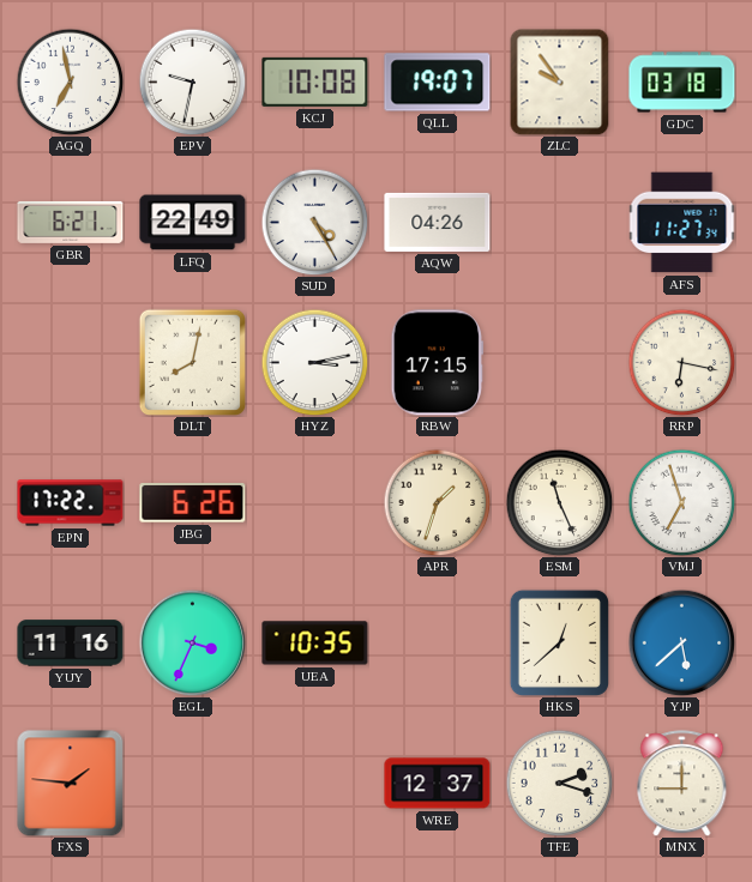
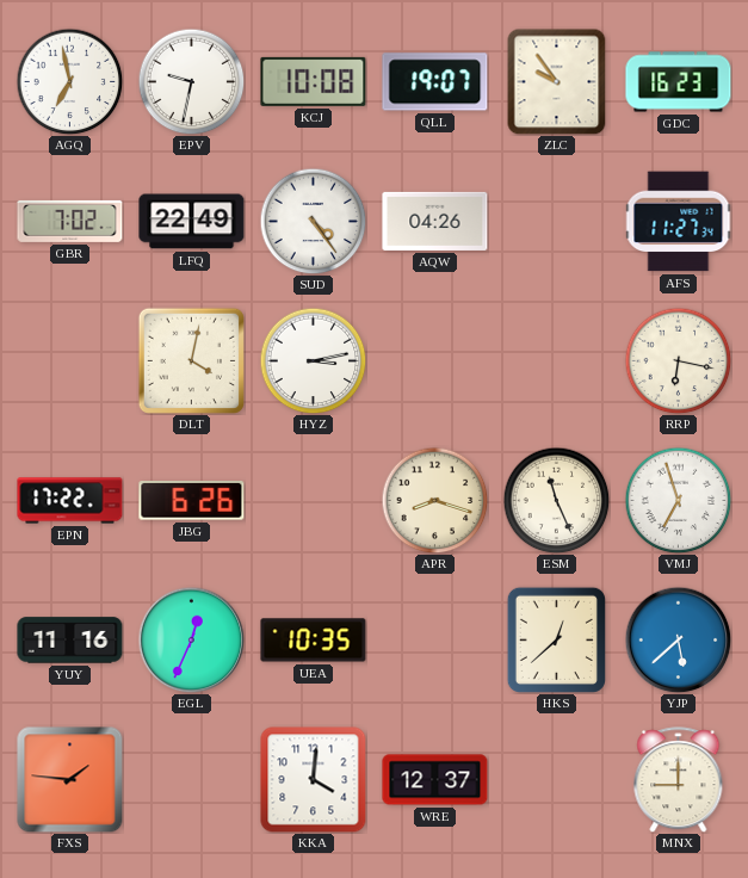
GDC: 03:18 -> 16:23 (679, 82)
GBR: 6:21 -> 7:02 (70, 221)
SUD: 4:25 -> 4:24 (313, 221)
DLT: 8:02 -> 4:02 (191, 360)
RBW: 17:15 -> none (438, 363)
APR: 1:33 -> 8:18 (434, 500)
EGL: 3:34 -> 12:34 (191, 639)
KKA: none -> 4:01 (314, 780)
TFE: 2:18 -> none (559, 783)
